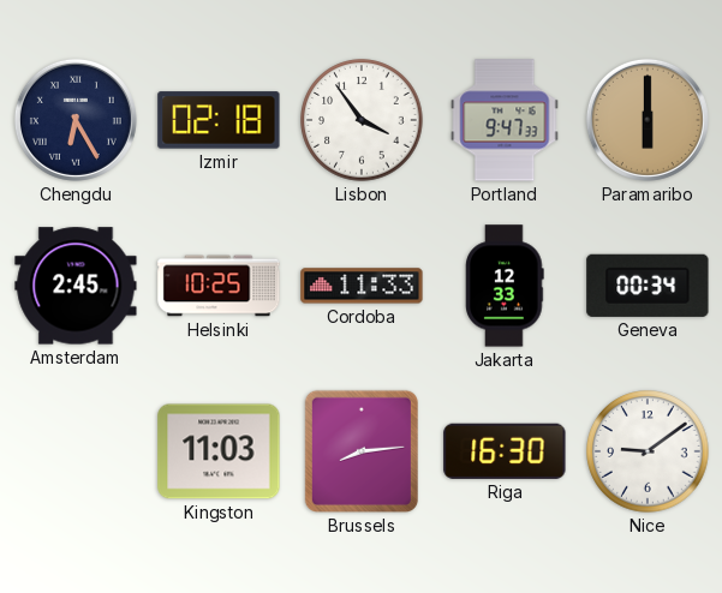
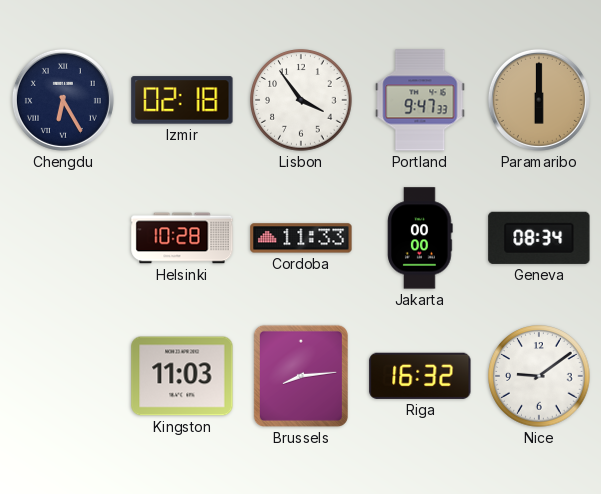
Amsterdam: 2:45 -> none (76, 286)
Helsinki: 10:25 -> 10:28 (182, 238)
Jakarta: 12:33 -> 00:00 (420, 238)
Geneva: 00:34 -> 08:34 (539, 238)
Riga: 16:30 -> 16:32 (420, 376)
